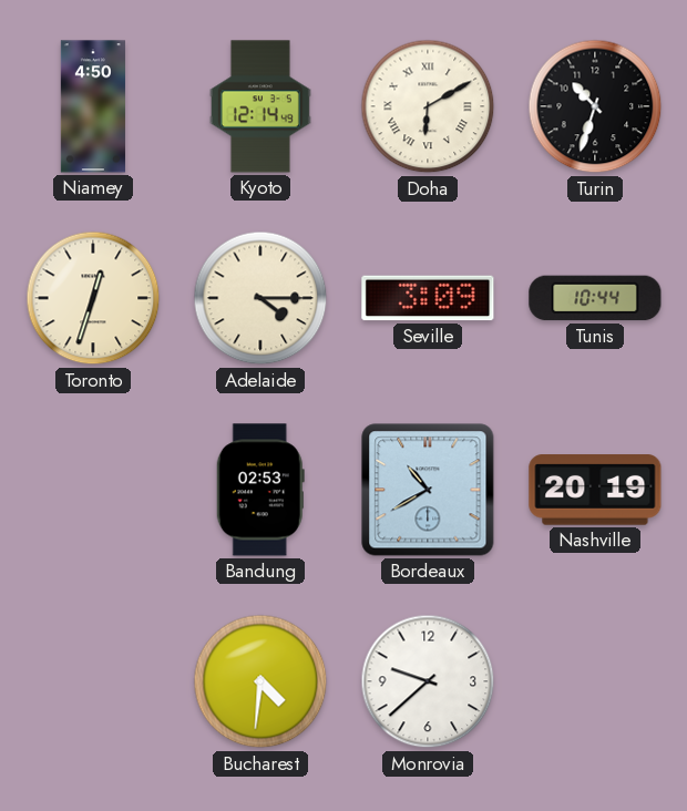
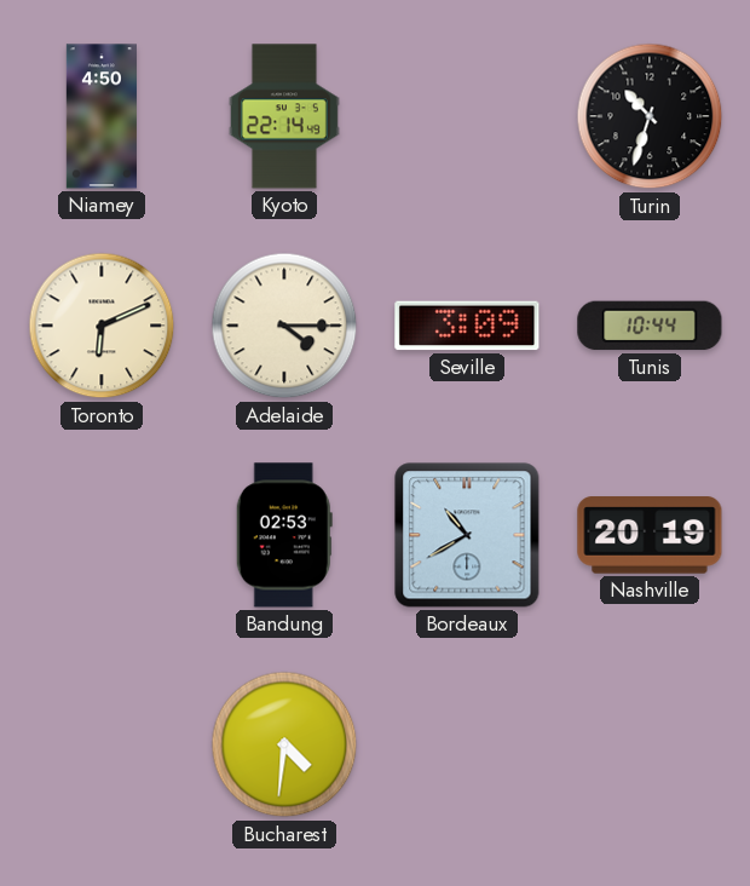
Kyoto: 12:14 -> 22:14 (284, 116)
Doha: 6:10 -> none (428, 106)
Toronto: 12:33 -> 6:11 (102, 326)
Monrovia: 9:38 -> none (428, 681)
